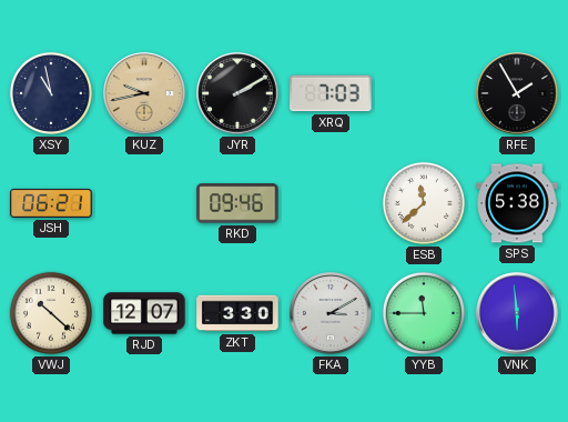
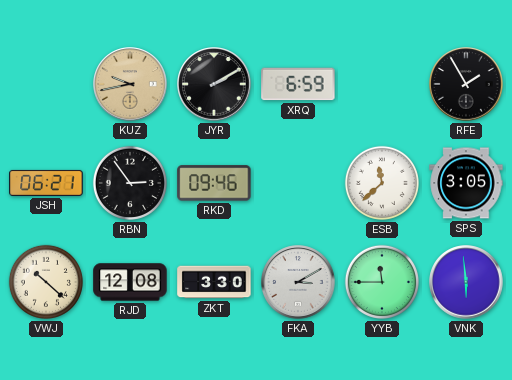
XSY: 10:58 -> none (51, 93)
XRQ: 7:03 -> 6:59 (298, 84)
RBN: none -> 2:54 (130, 183)
SPS: 5:38 -> 3:05 (466, 183)
RJD: 12:07 -> 12:08 (130, 282)
